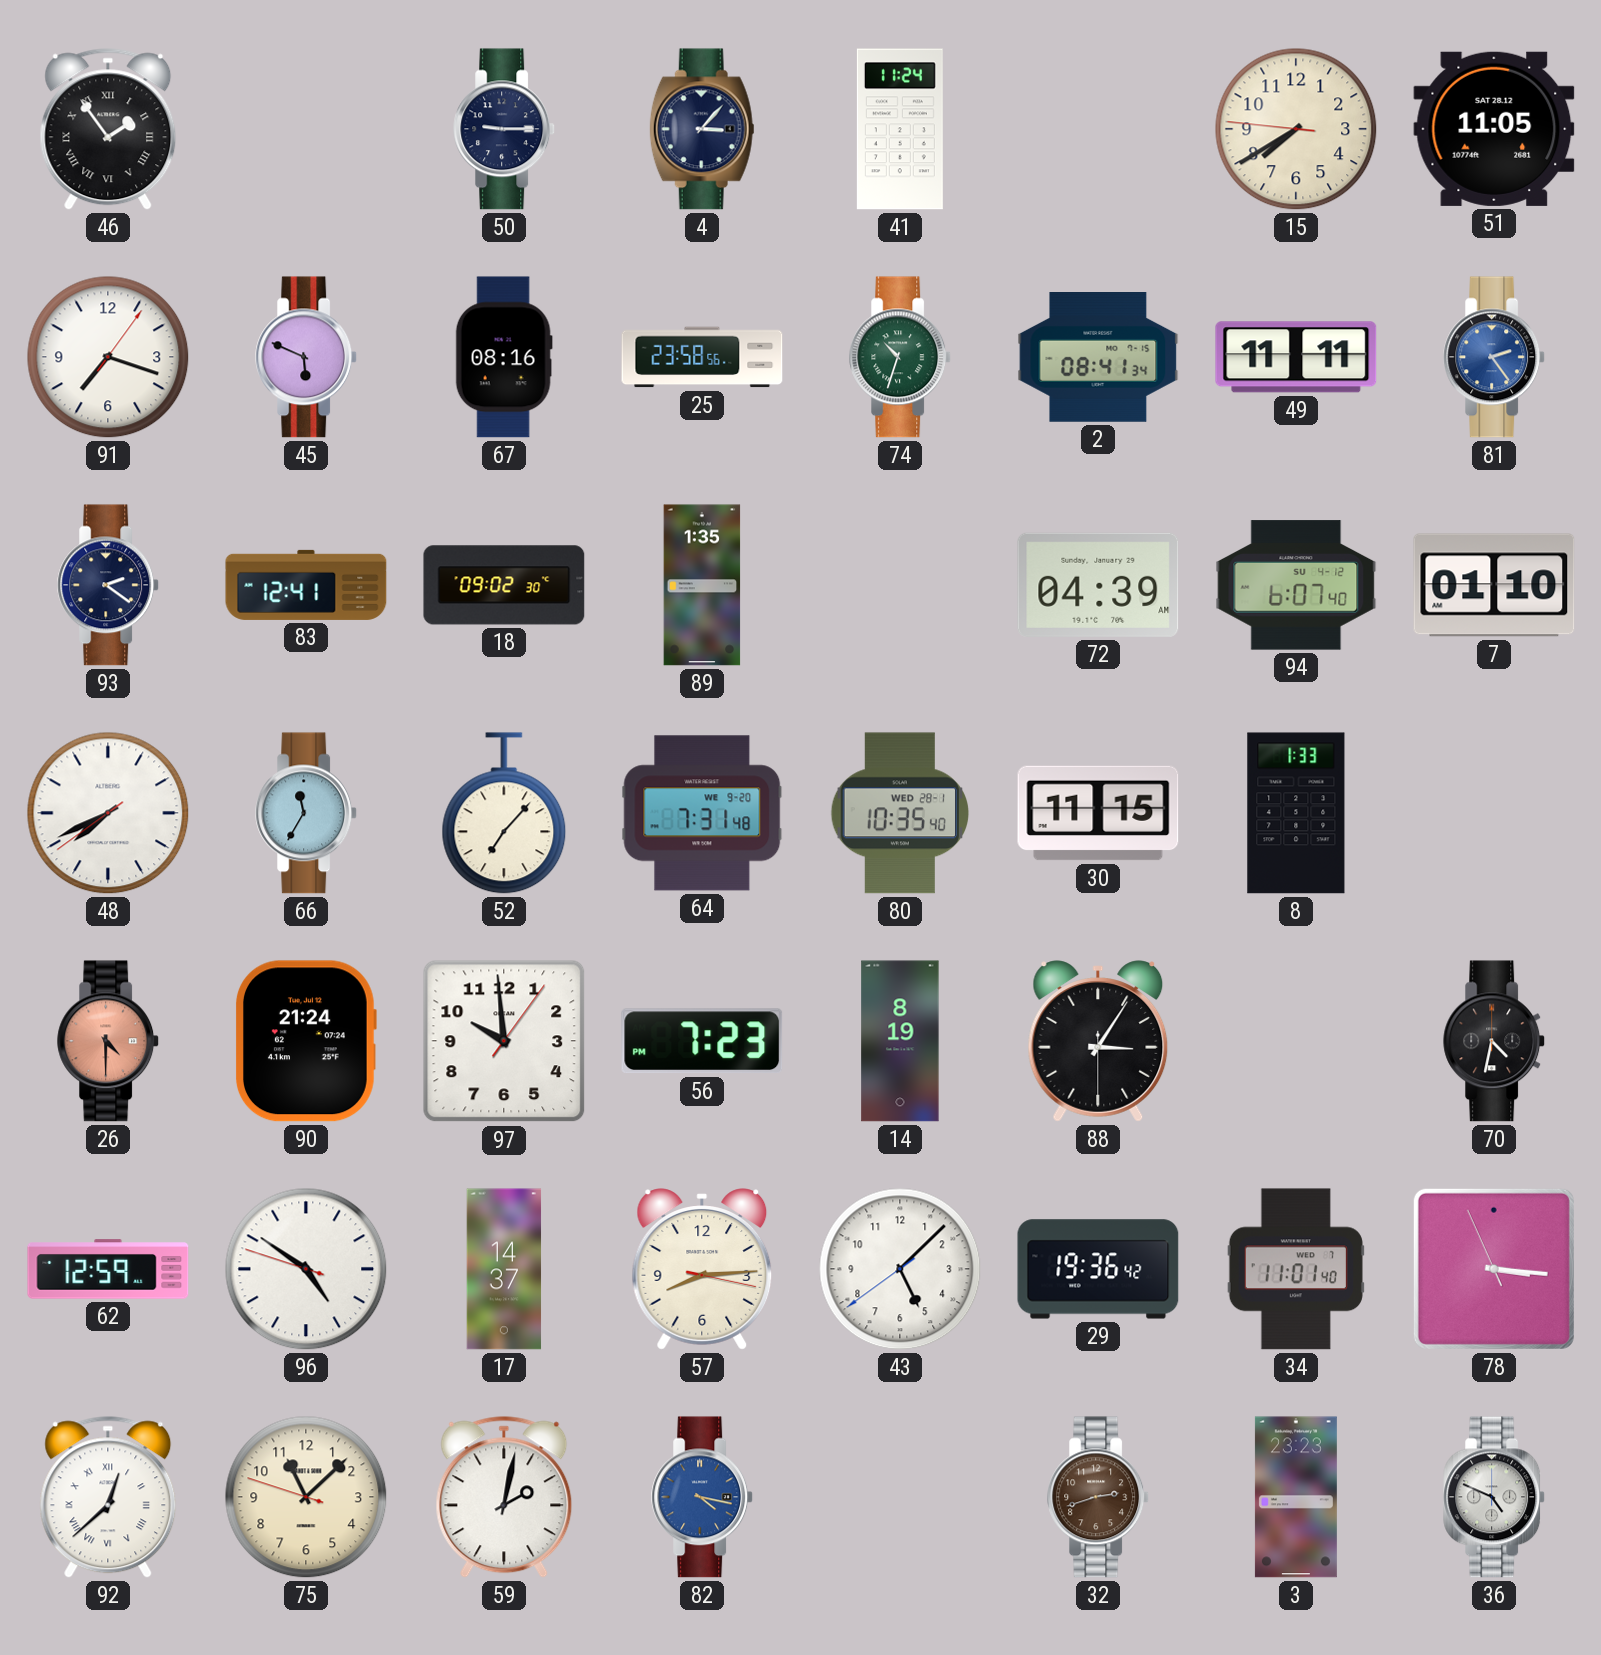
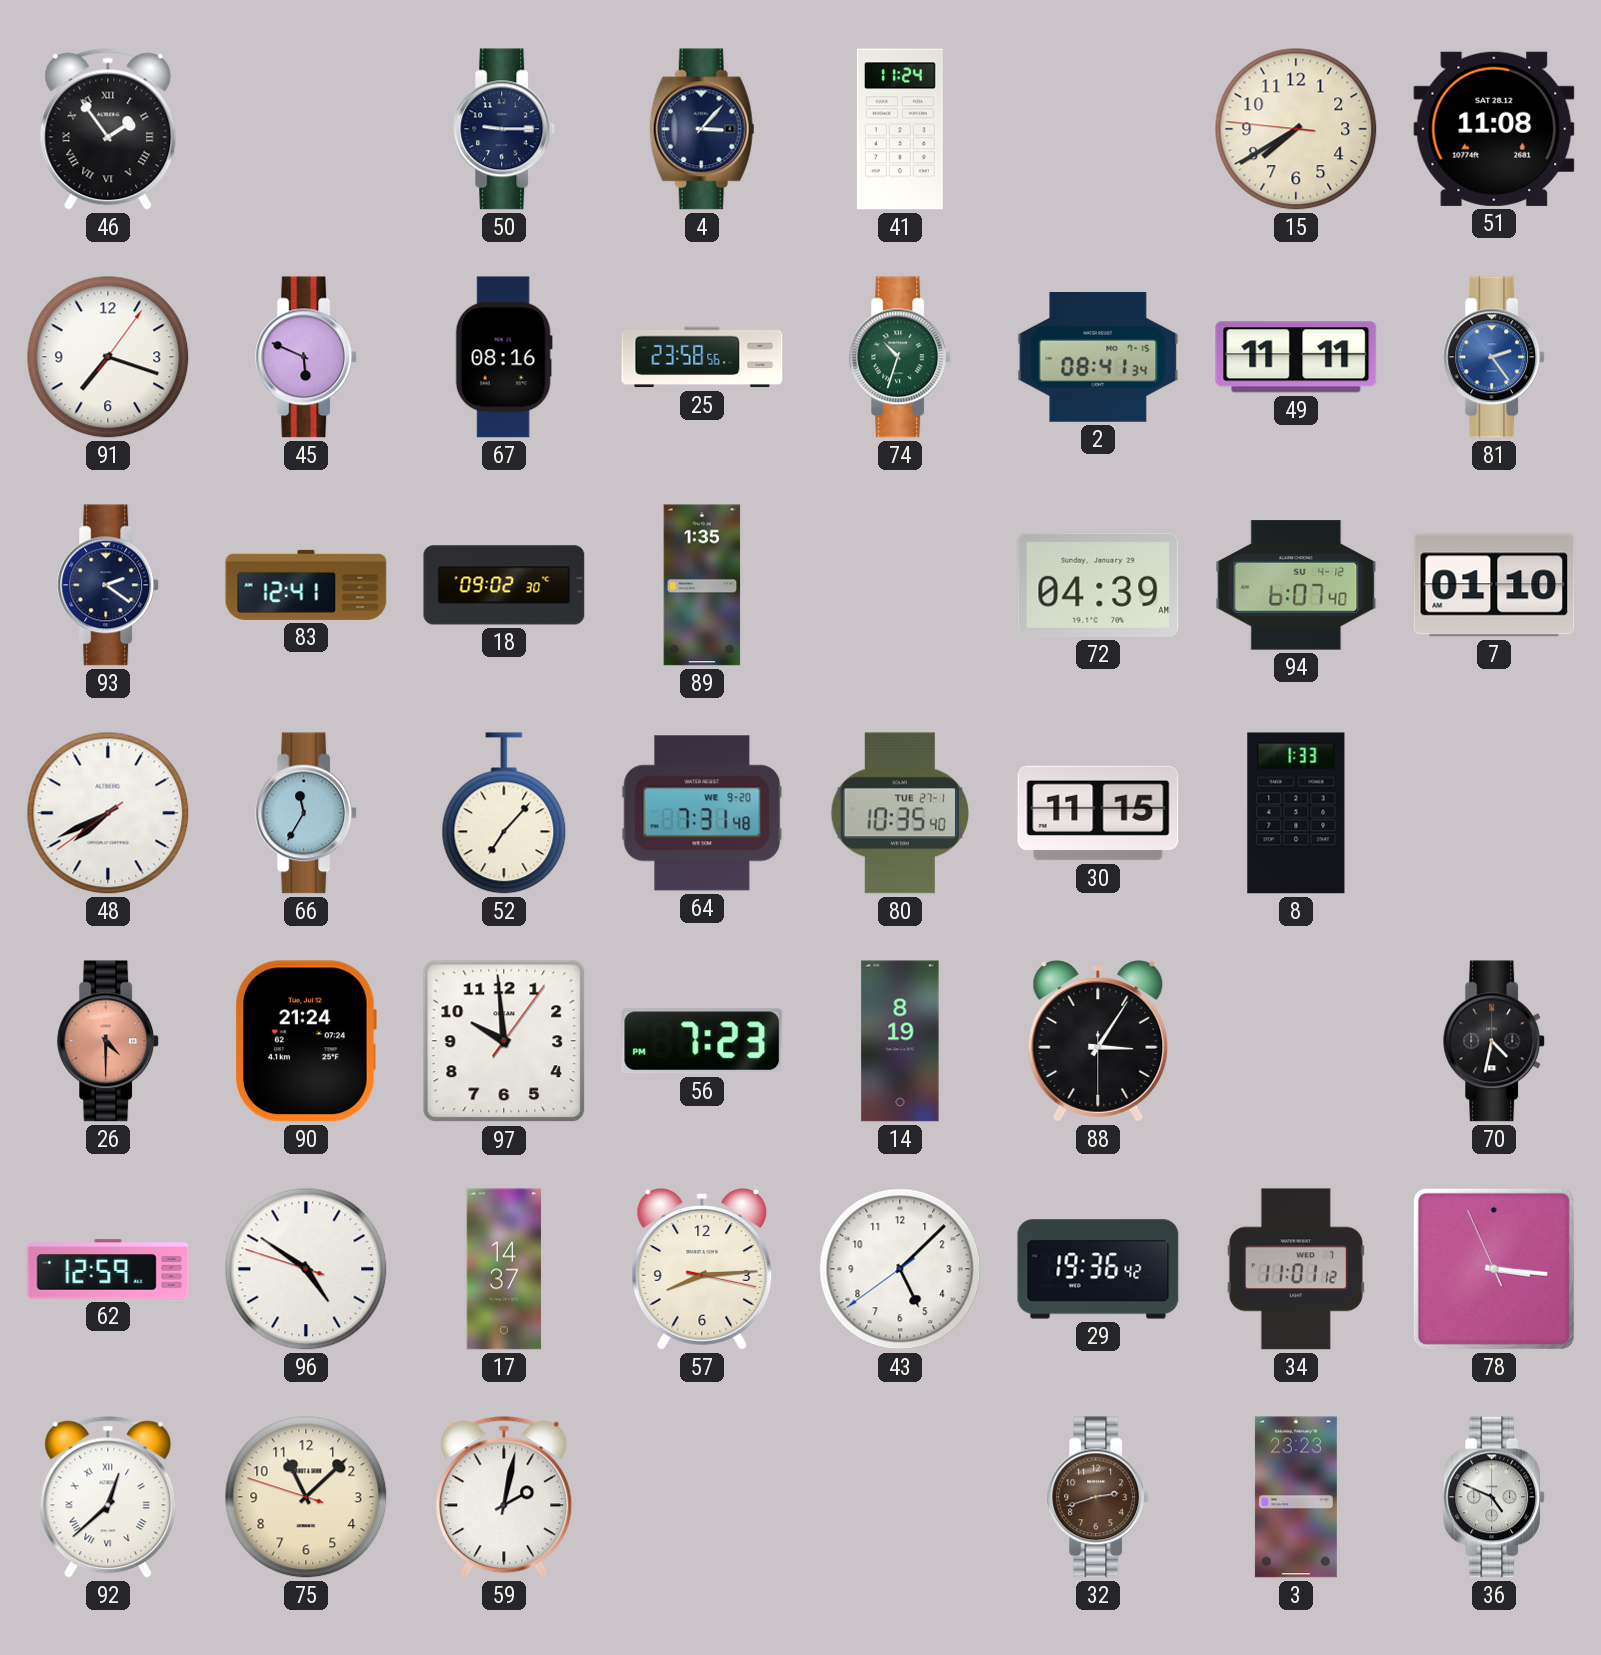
51: 11:05 -> 11:08 (1494, 129)
80 date: WED 28-1 -> TUE 27-1 (899, 813)
34: 11:01:40 -> 11:01:12 (1296, 1269)
82: 4:17 -> none (703, 1497)
